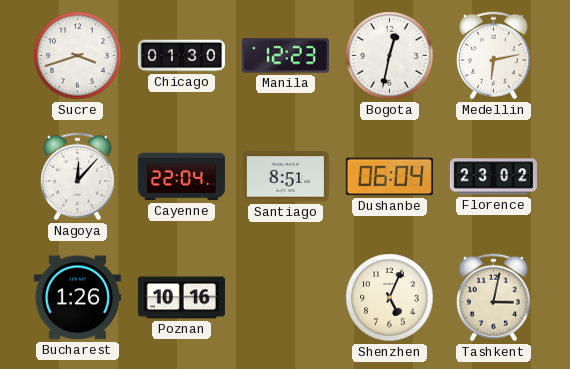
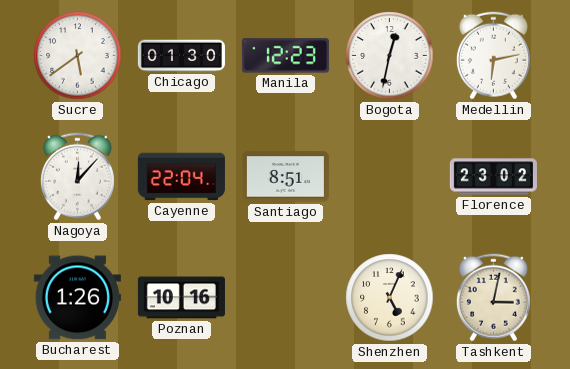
Sucre: 3:42 -> 5:39 (78, 56)
Dushanbe: 06:04 -> none (389, 177)
